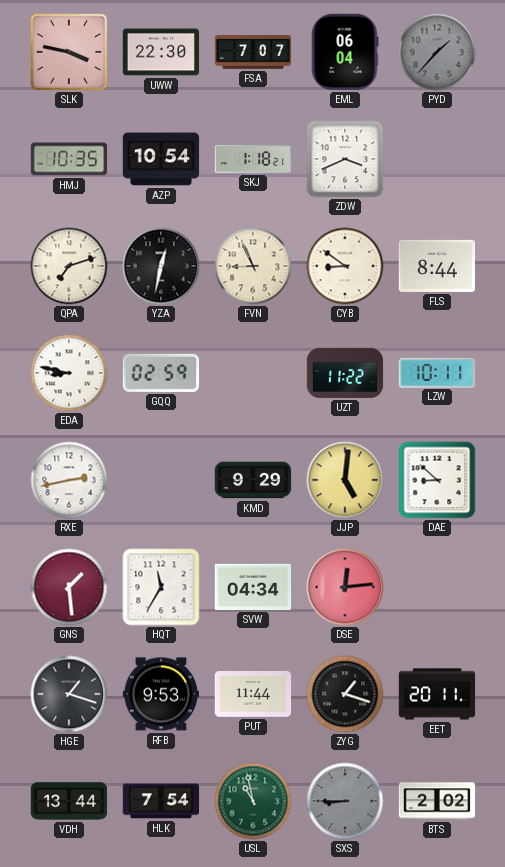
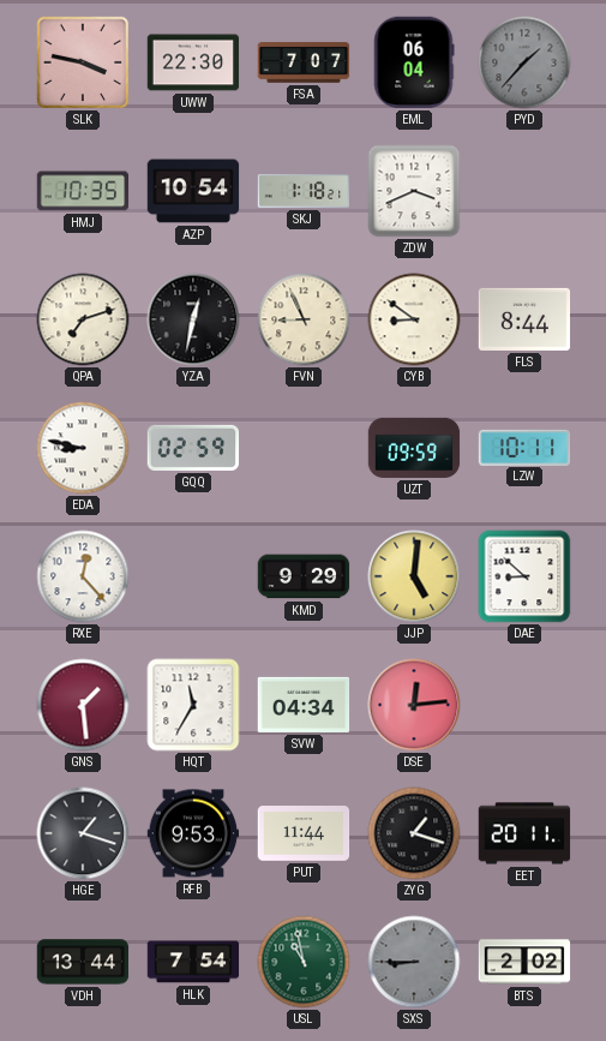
UZT: 11:22 -> 09:59 (414, 448)
RXE: 2:43 -> 12:23 (83, 576)
